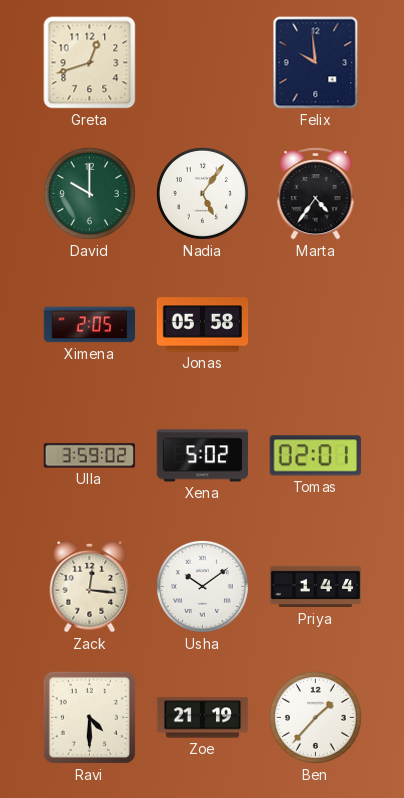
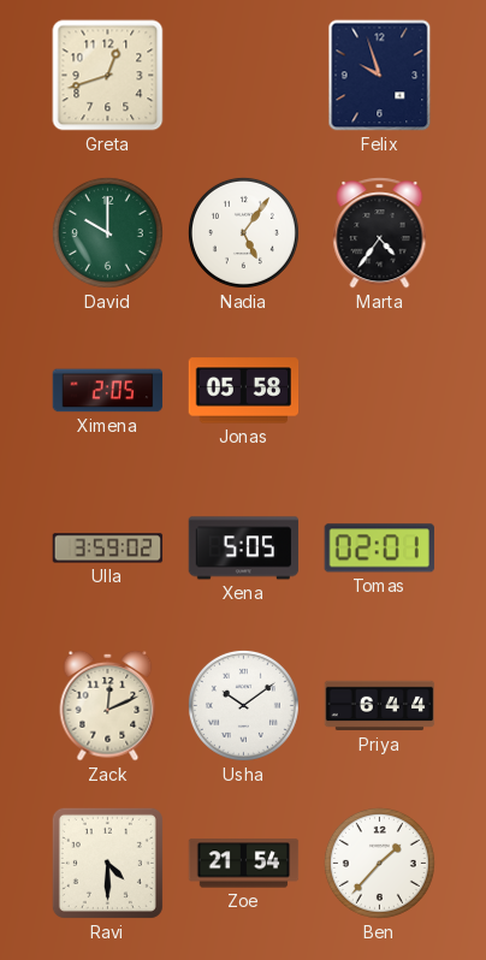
Felix: 9:59 -> 9:57 (380, 76)
Xena: 5:02 -> 5:05 (244, 549)
Zack: 12:16 -> 12:11 (108, 705)
Priya: 1:44 -> 6:44 (380, 706)
Zoe: 21:19 -> 21:54 (244, 864)
